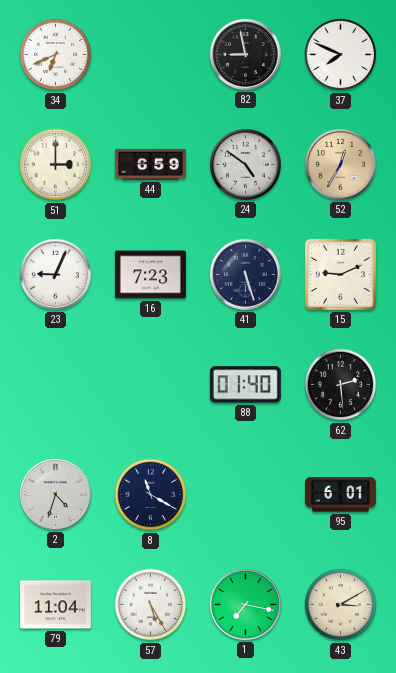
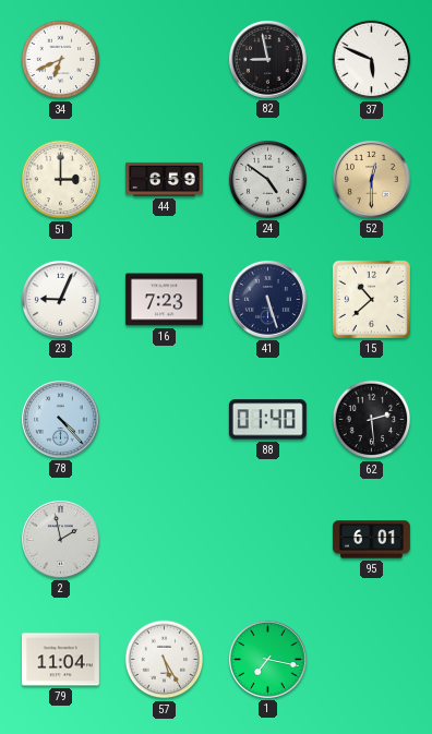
37: 7:49 -> 5:49 (372, 60)
52: 12:35 -> 12:30 (371, 179)
15: 9:11 -> 10:38 (371, 299)
78: none -> 4:23 (60, 419)
2: 4:33 -> 1:58 (60, 539)
8: 11:20 -> none (151, 495)
43: 3:10 -> none (341, 605)
